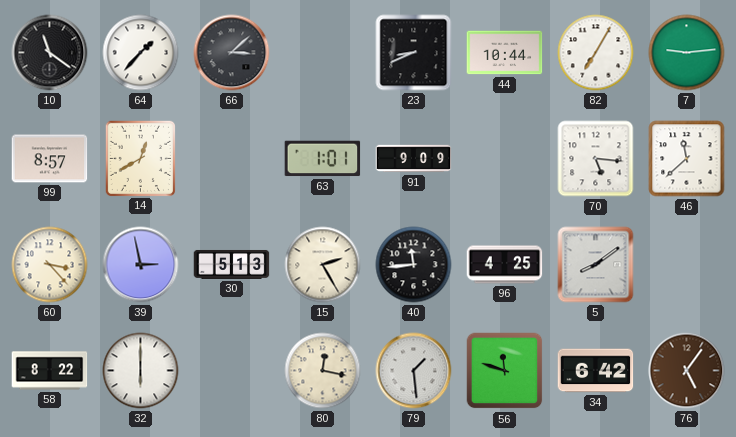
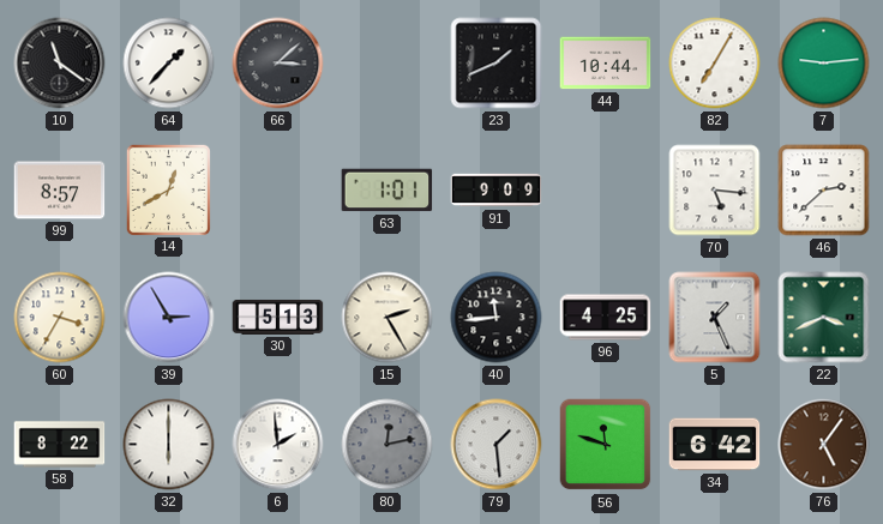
23: 8:41 -> 1:41 (497, 64)
46: 11:38 -> 2:38 (824, 191)
60: 3:23 -> 3:35 (60, 318)
39: 2:58 -> 2:55 (169, 318)
5: 8:09 -> 1:26 (715, 318)
22: none -> 3:41 (824, 318)
6: none -> 1:59 (278, 445)
80: 12:17 -> 12:13 (388, 445)
80 dial: cream -> grey (388, 445)
